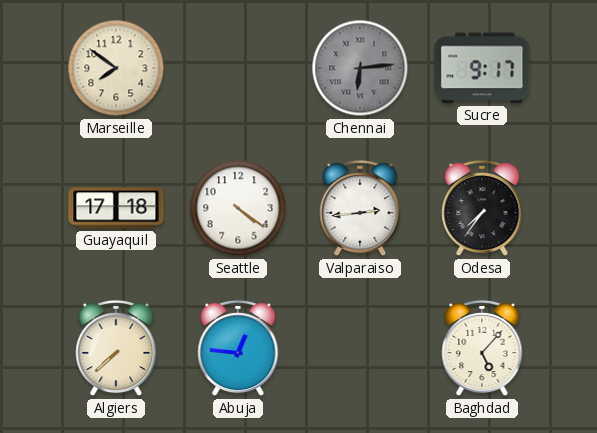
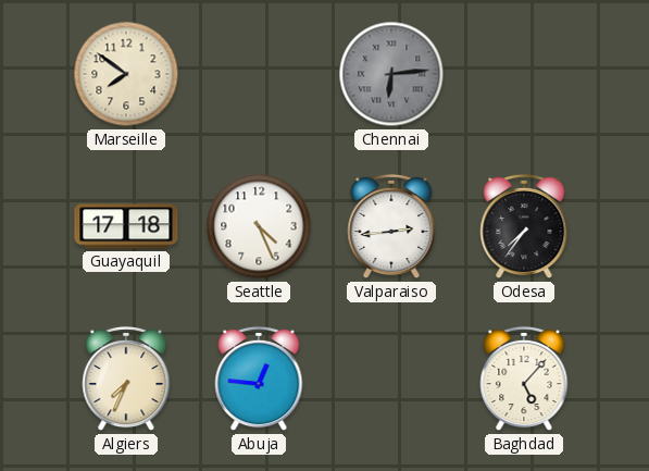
Sucre: 9:17 -> none (482, 68)
Seattle: 4:21 -> 4:26 (259, 226)
Algiers: 7:38 -> 7:34 (126, 379)
